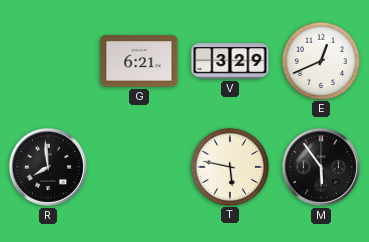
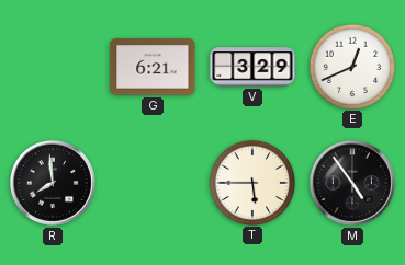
T: 5:47 -> 5:45 (251, 182)
M: 5:54 -> 4:54 (352, 183)
